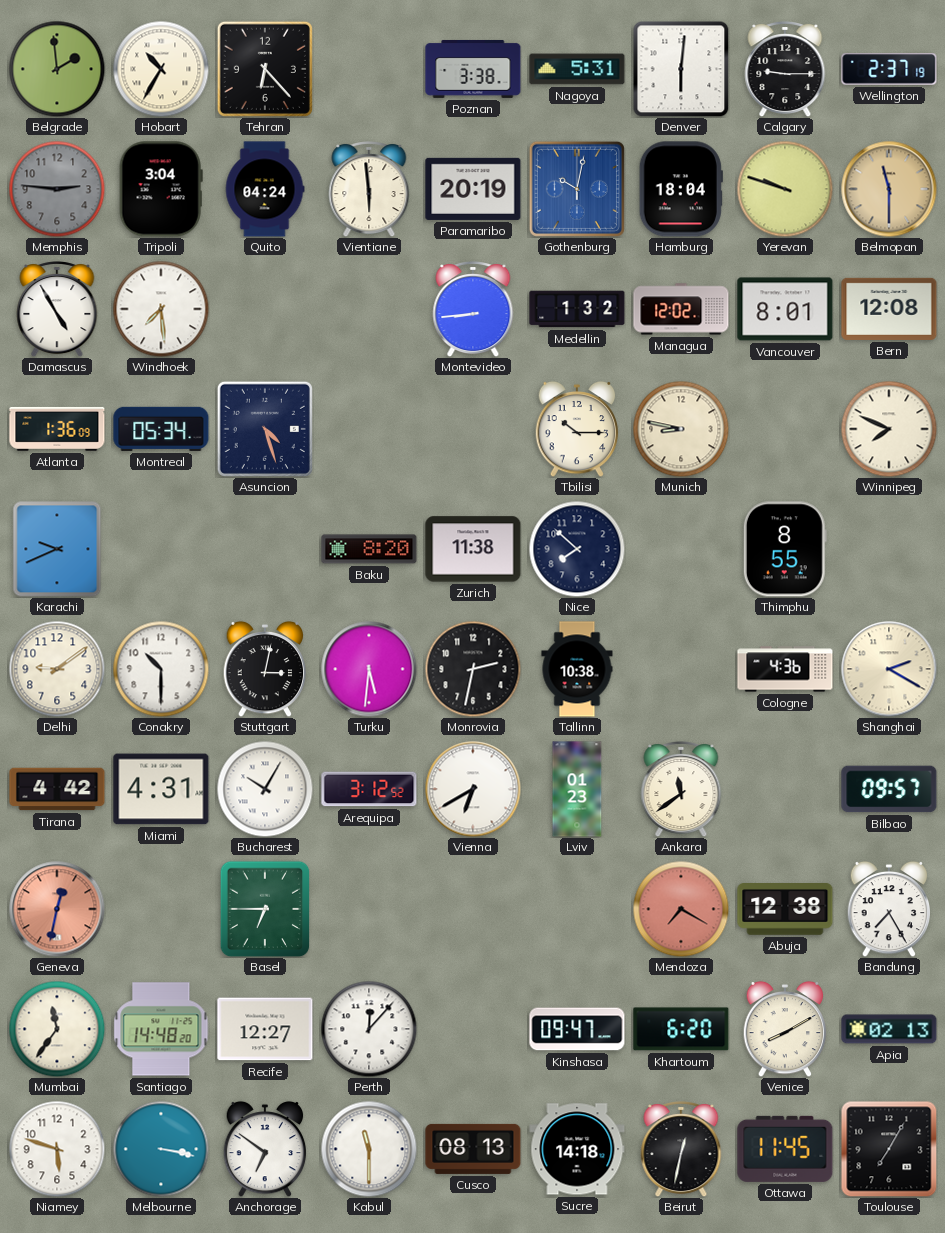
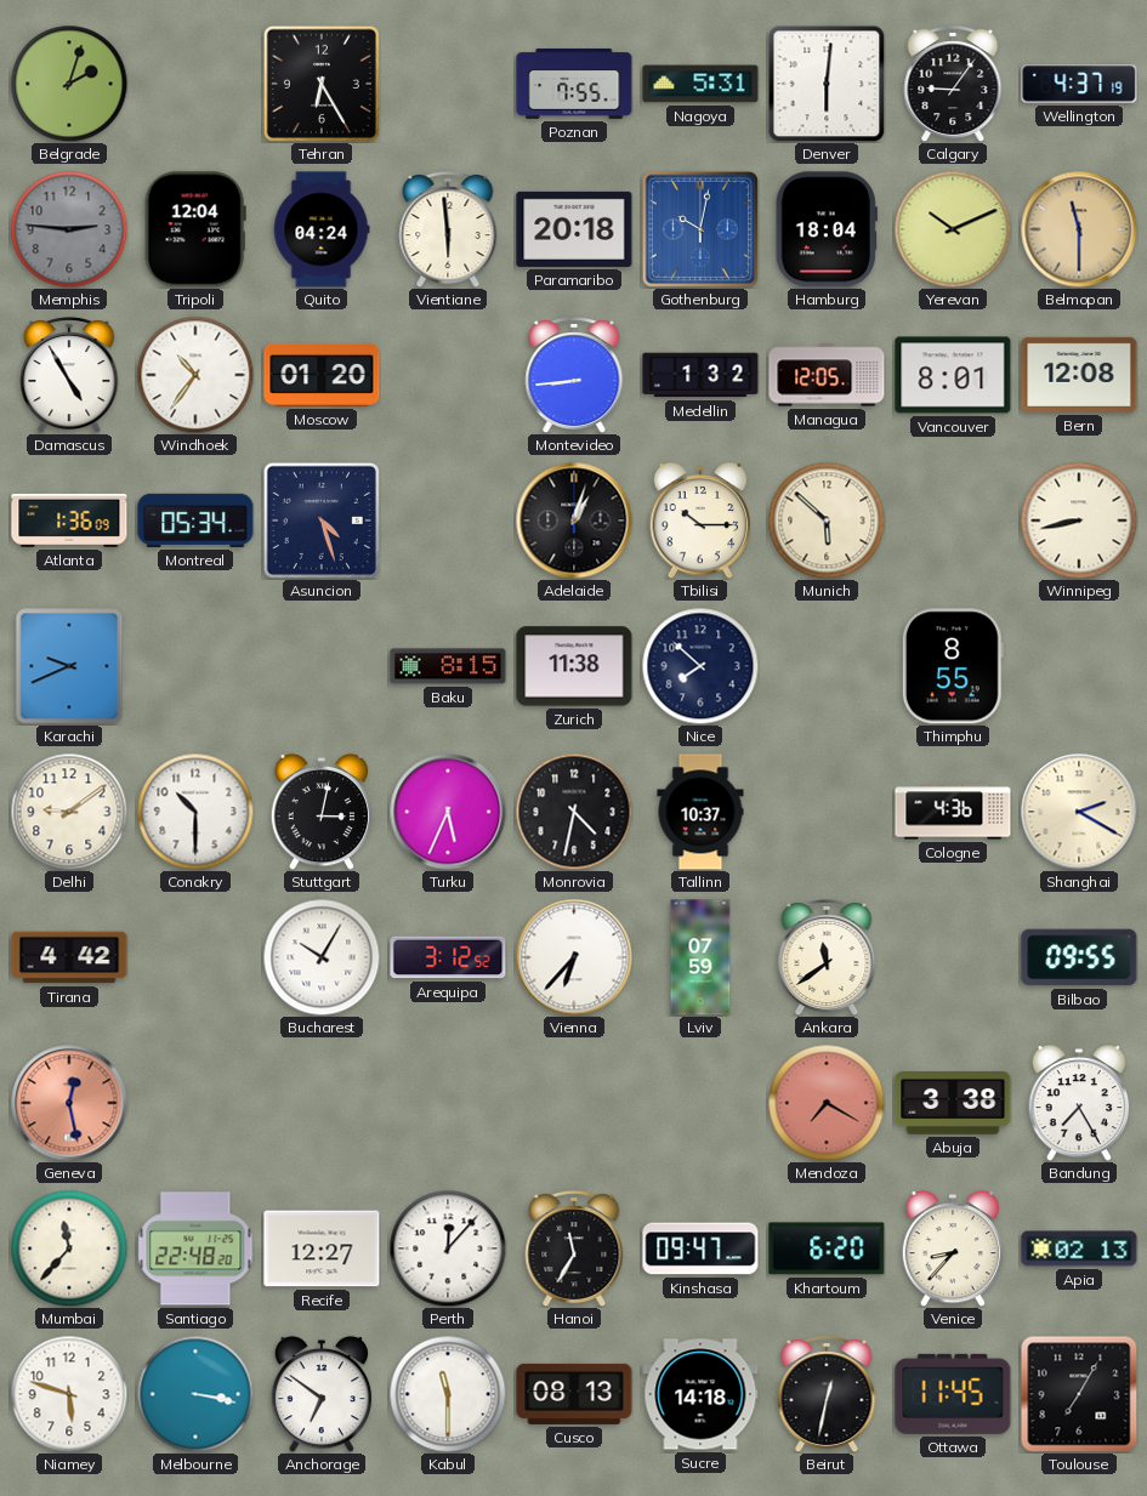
Belgrade: 1:59 -> 2:03 (69, 84)
Hobart: 10:35 -> none (161, 69)
Tehran: 6:23 -> 6:25 (322, 84)
Poznan: 3:38 -> 7:55 (574, 84)
Calgary: 9:15 -> 9:06 (953, 84)
Wellington: 2:37 -> 4:37 (1079, 84)
Tripoli: 3:04 -> 12:04 (195, 229)
Paramaribo: 20:19 -> 20:18 (574, 229)
Yerevan: 9:48 -> 10:11 (953, 229)
Windhoek: 7:29 -> 10:36 (195, 375)
Moscow: none -> 01:20 (322, 375)
Managua: 12:02 -> 12:05 (827, 375)
Adelaide: none -> 1:03 (574, 521)
Munich: 8:47 -> 5:52 (827, 521)
Winnipeg: 7:49 -> 8:43 (1079, 521)
Baku: 8:20 -> 8:15 (448, 666)
Turku: 5:31 -> 5:34 (448, 812)
Monrovia: 2:32 -> 4:32 (574, 812)
Tallinn: 10:38 -> 10:37 (700, 812)
Miami: 4:31 -> none (161, 789)
Vienna: 6:40 -> 6:37 (574, 957)
Lviv: 01:23 -> 07:59 (700, 957)
Bilbao: 09:57 -> 09:55 (1079, 957)
Geneva: 12:32 -> 12:28 (69, 1103)
Basel: 6:45 -> none (265, 909)
Abuja: 12:38 -> 3:38 (953, 1104)
Mumbai: 11:36 -> 11:37 (69, 1248)
Santiago: 14:48 -> 22:48 (195, 1248)
Hanoi: none -> 11:35 (574, 1248)
Venice: 8:10 -> 8:37 (953, 1248)
